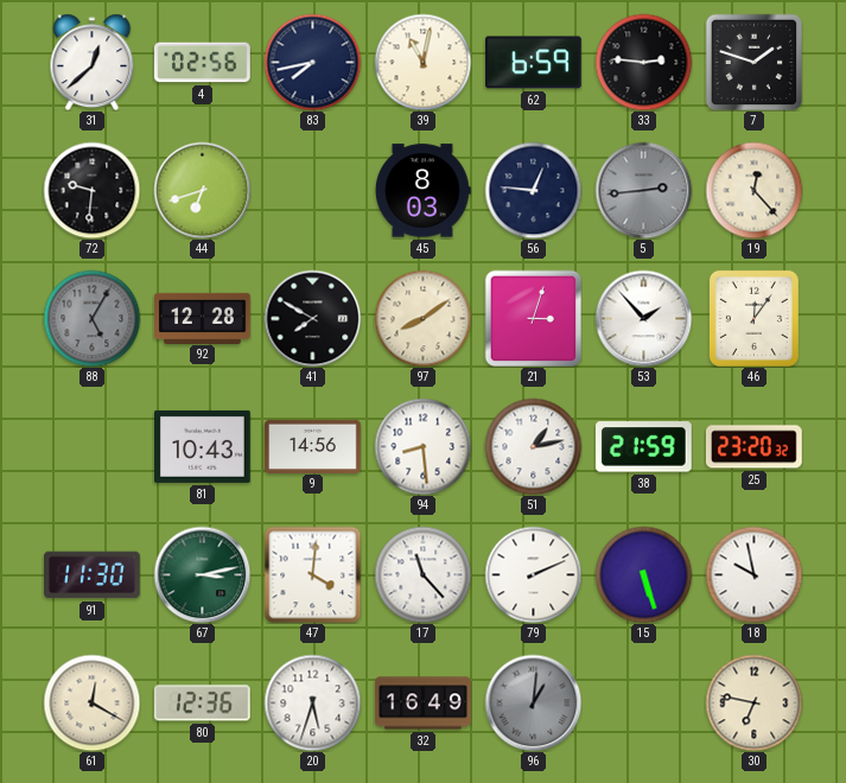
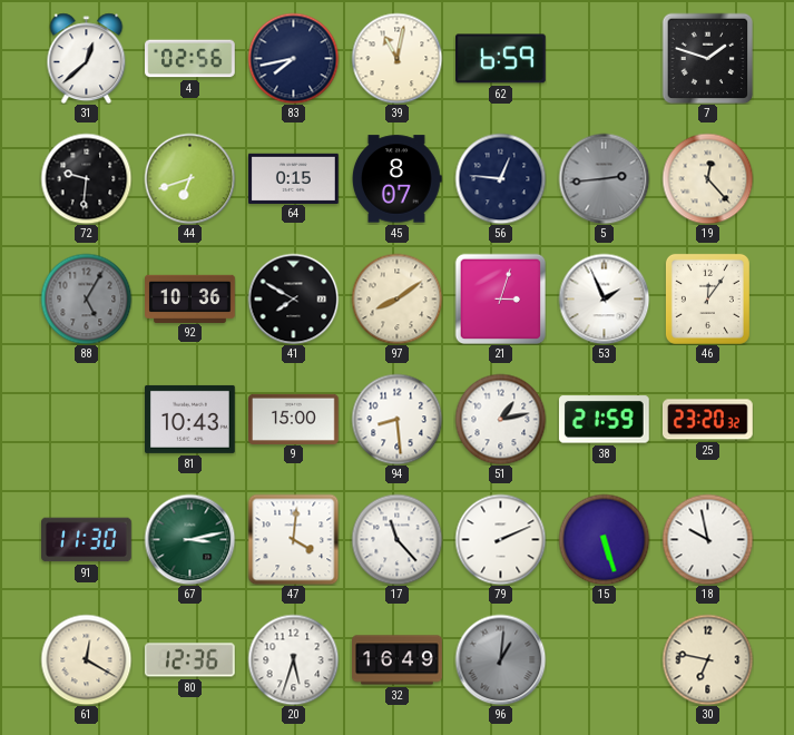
33: 2:46 -> none (643, 62)
64: none -> 0:15 (294, 178)
45: 8:03 -> 8:07 (396, 179)
92: 12:28 -> 10:36 (190, 298)
53: 1:53 -> 1:56 (604, 298)
9: 14:56 -> 15:00 (294, 419)
